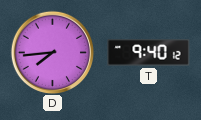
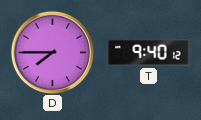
D: 7:44 -> 7:45 (52, 52)
